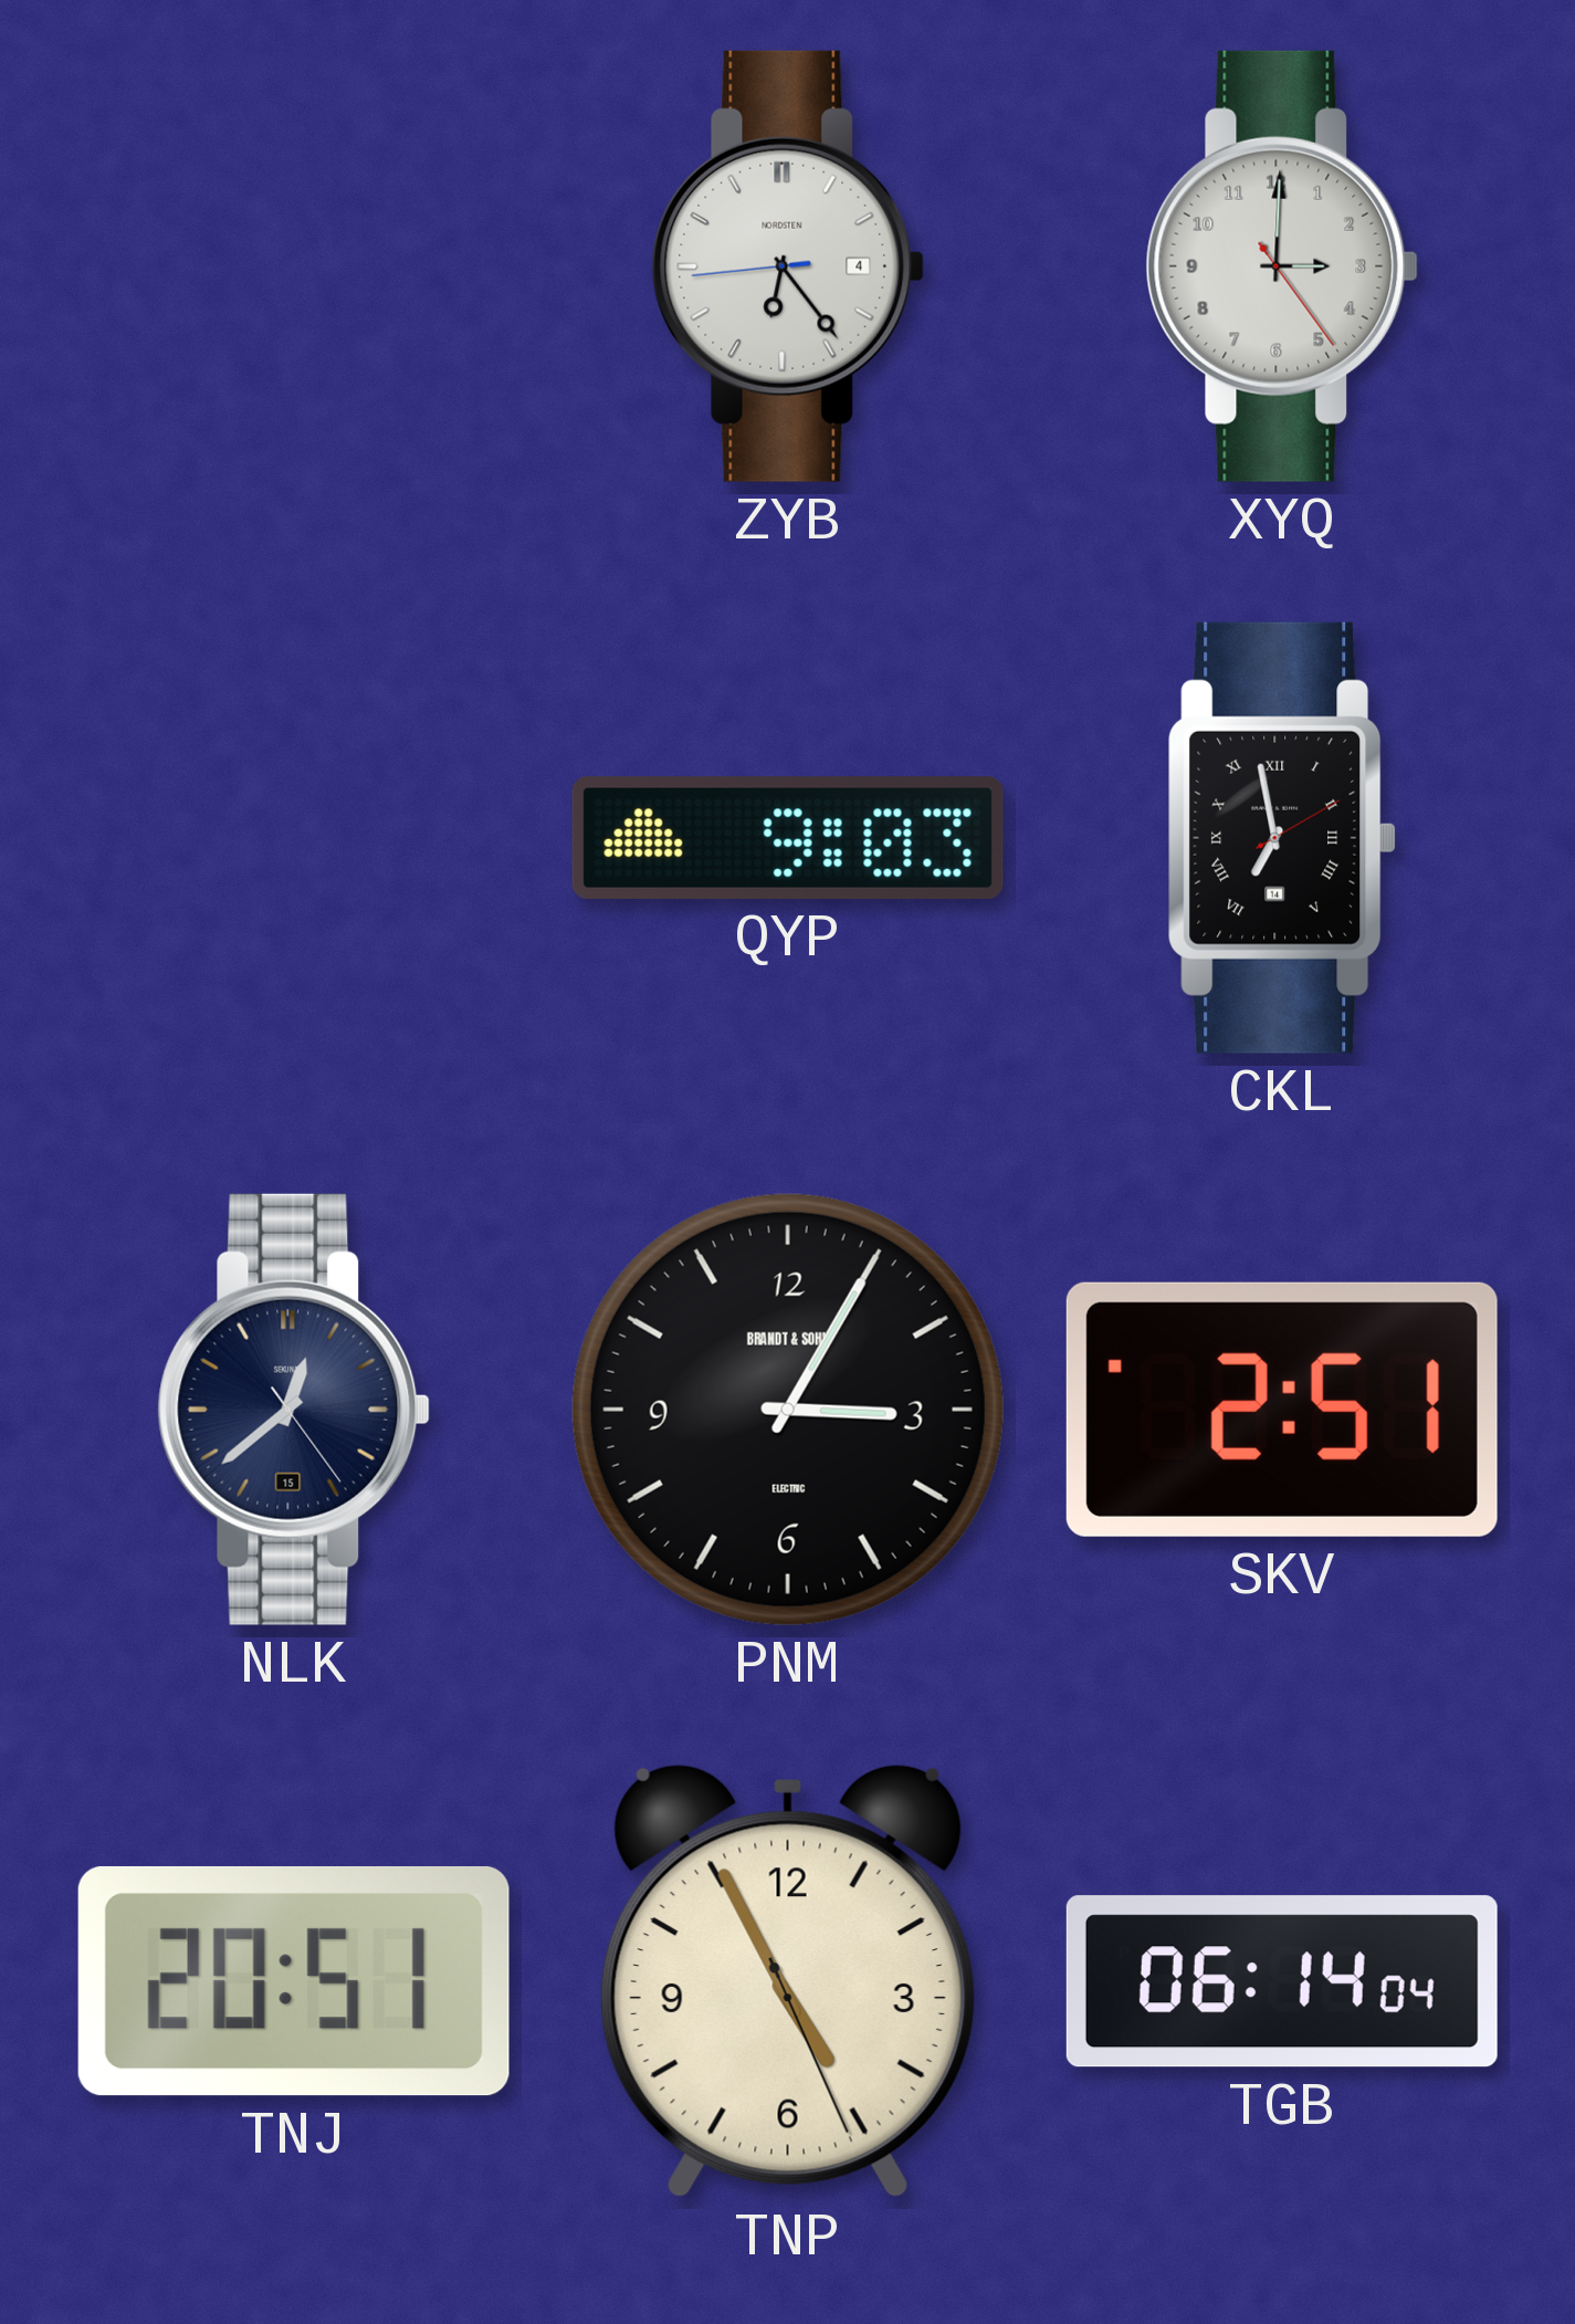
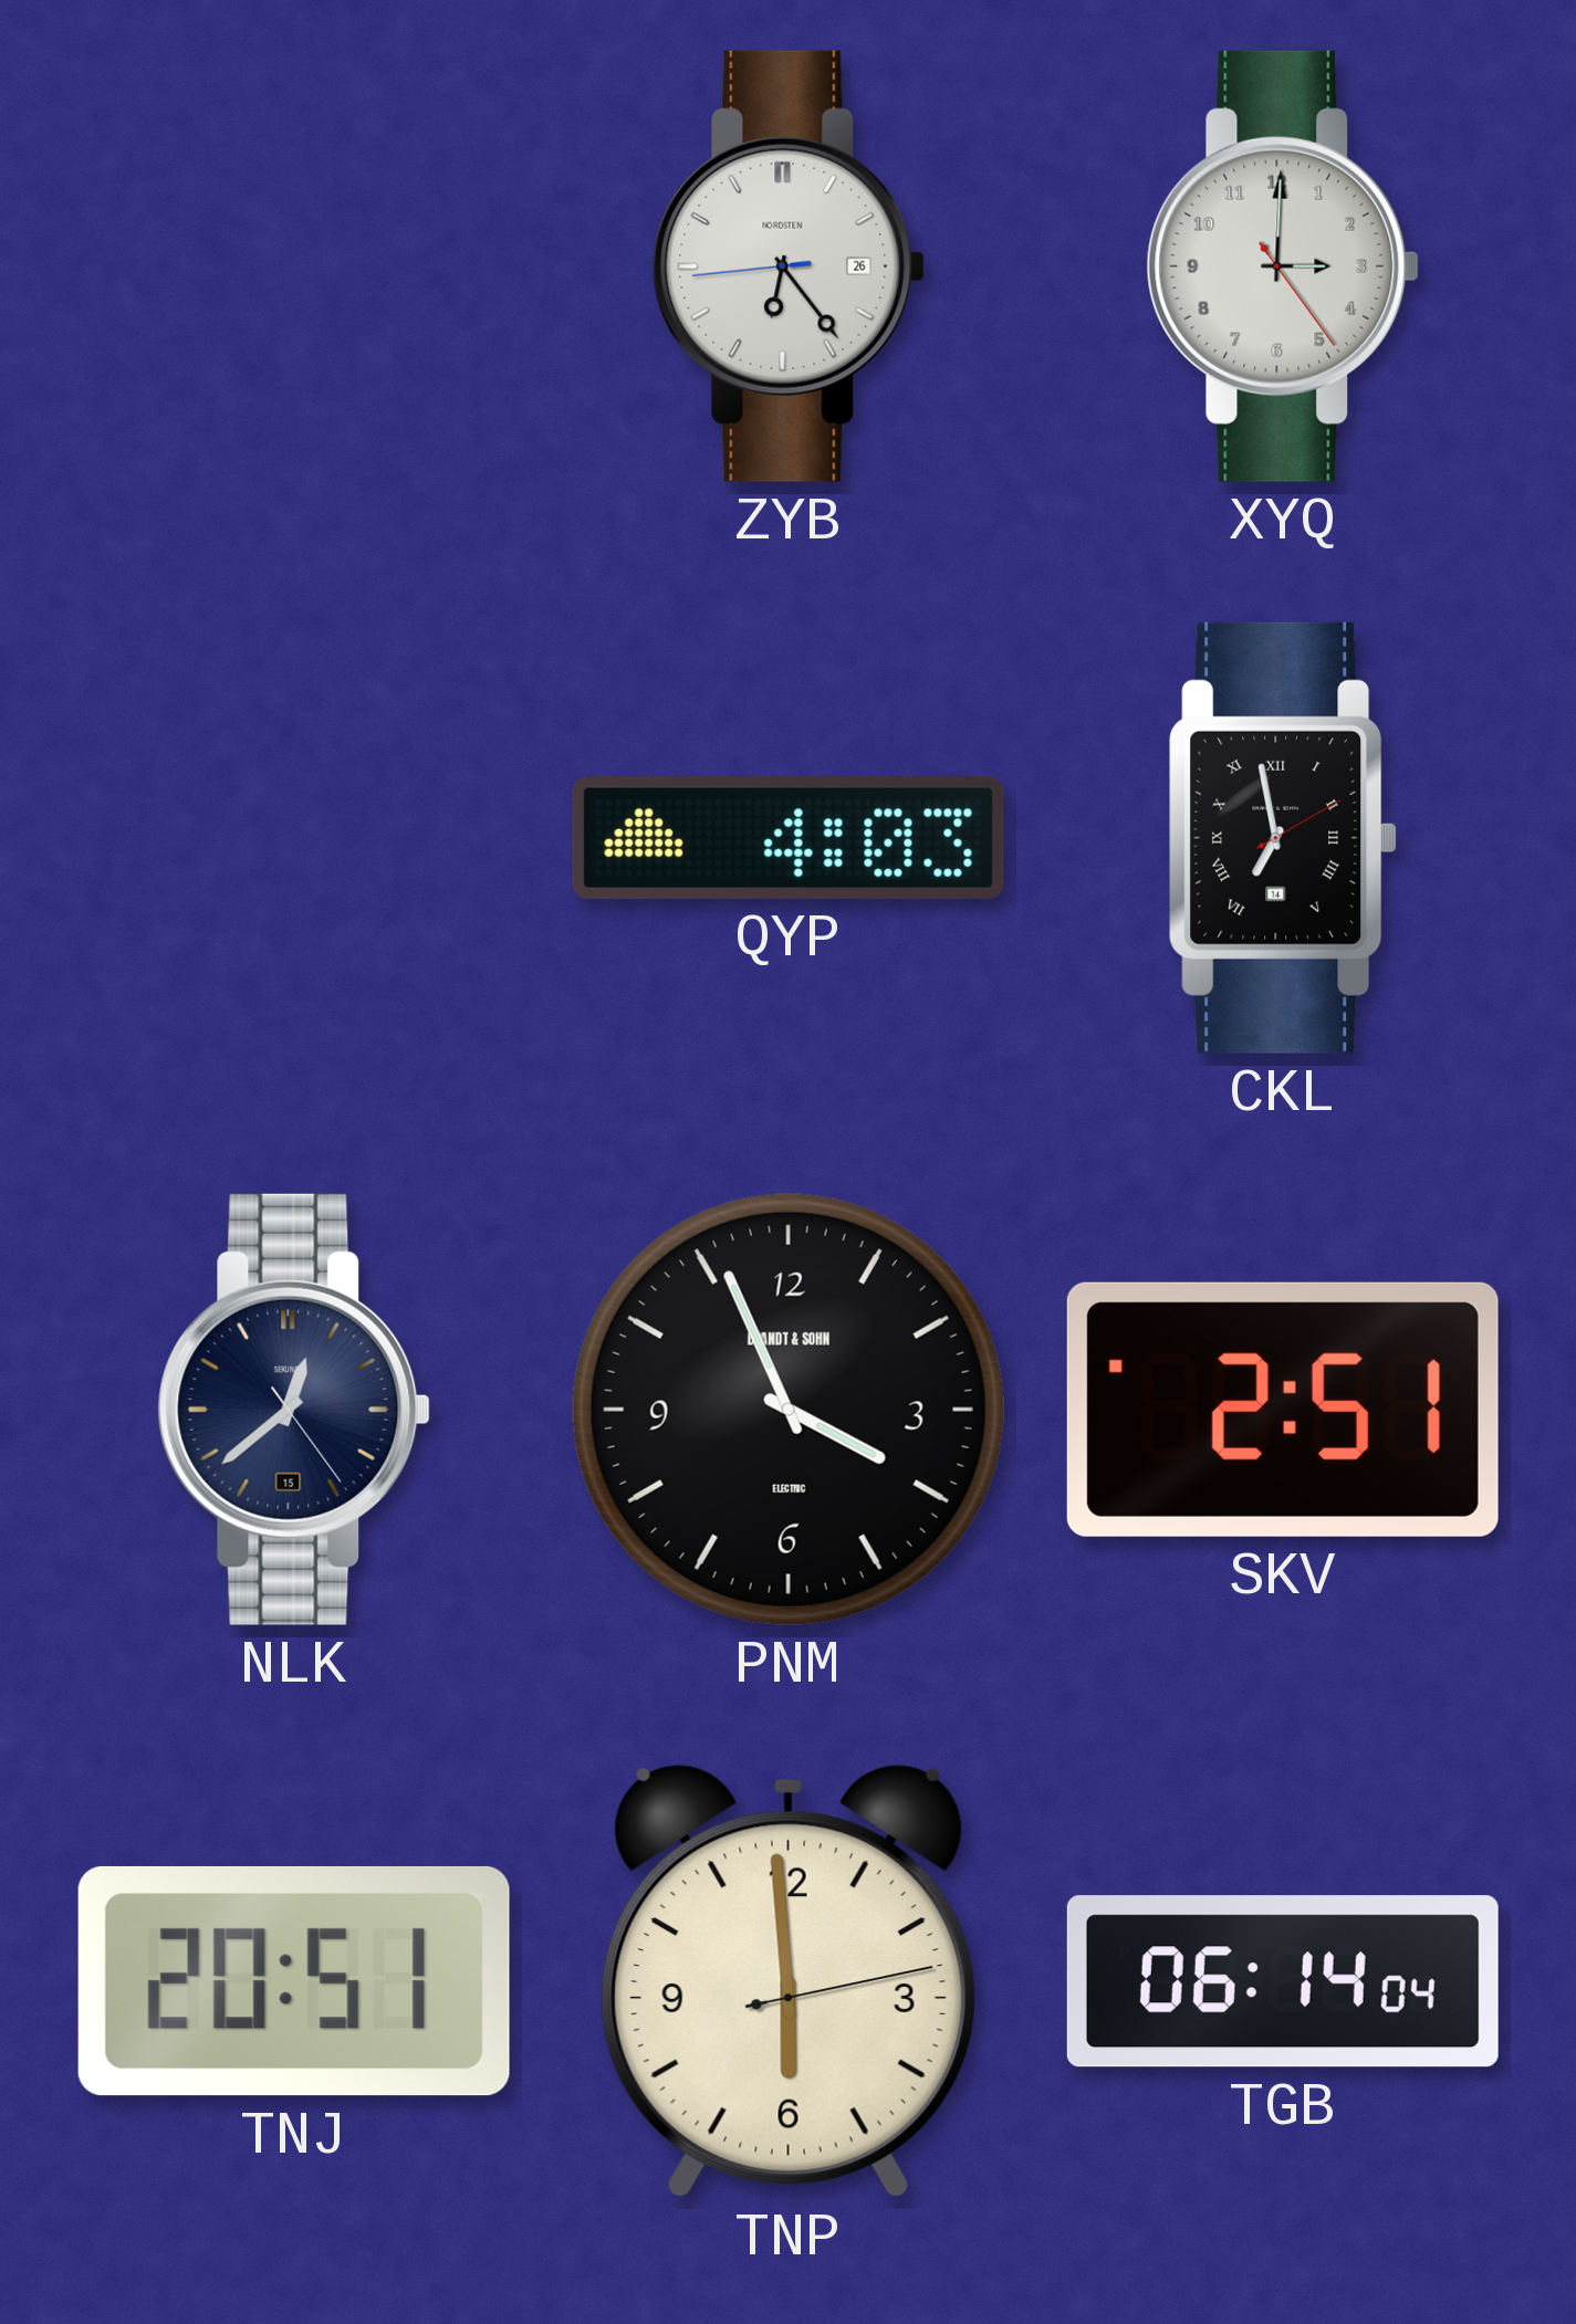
ZYB date: 4 -> 26 (789, 266)
QYP: 9:03 -> 4:03 (789, 838)
PNM: 3:05 -> 3:56 (789, 1410)
TNP: 4:55 -> 5:59 (789, 1981)
